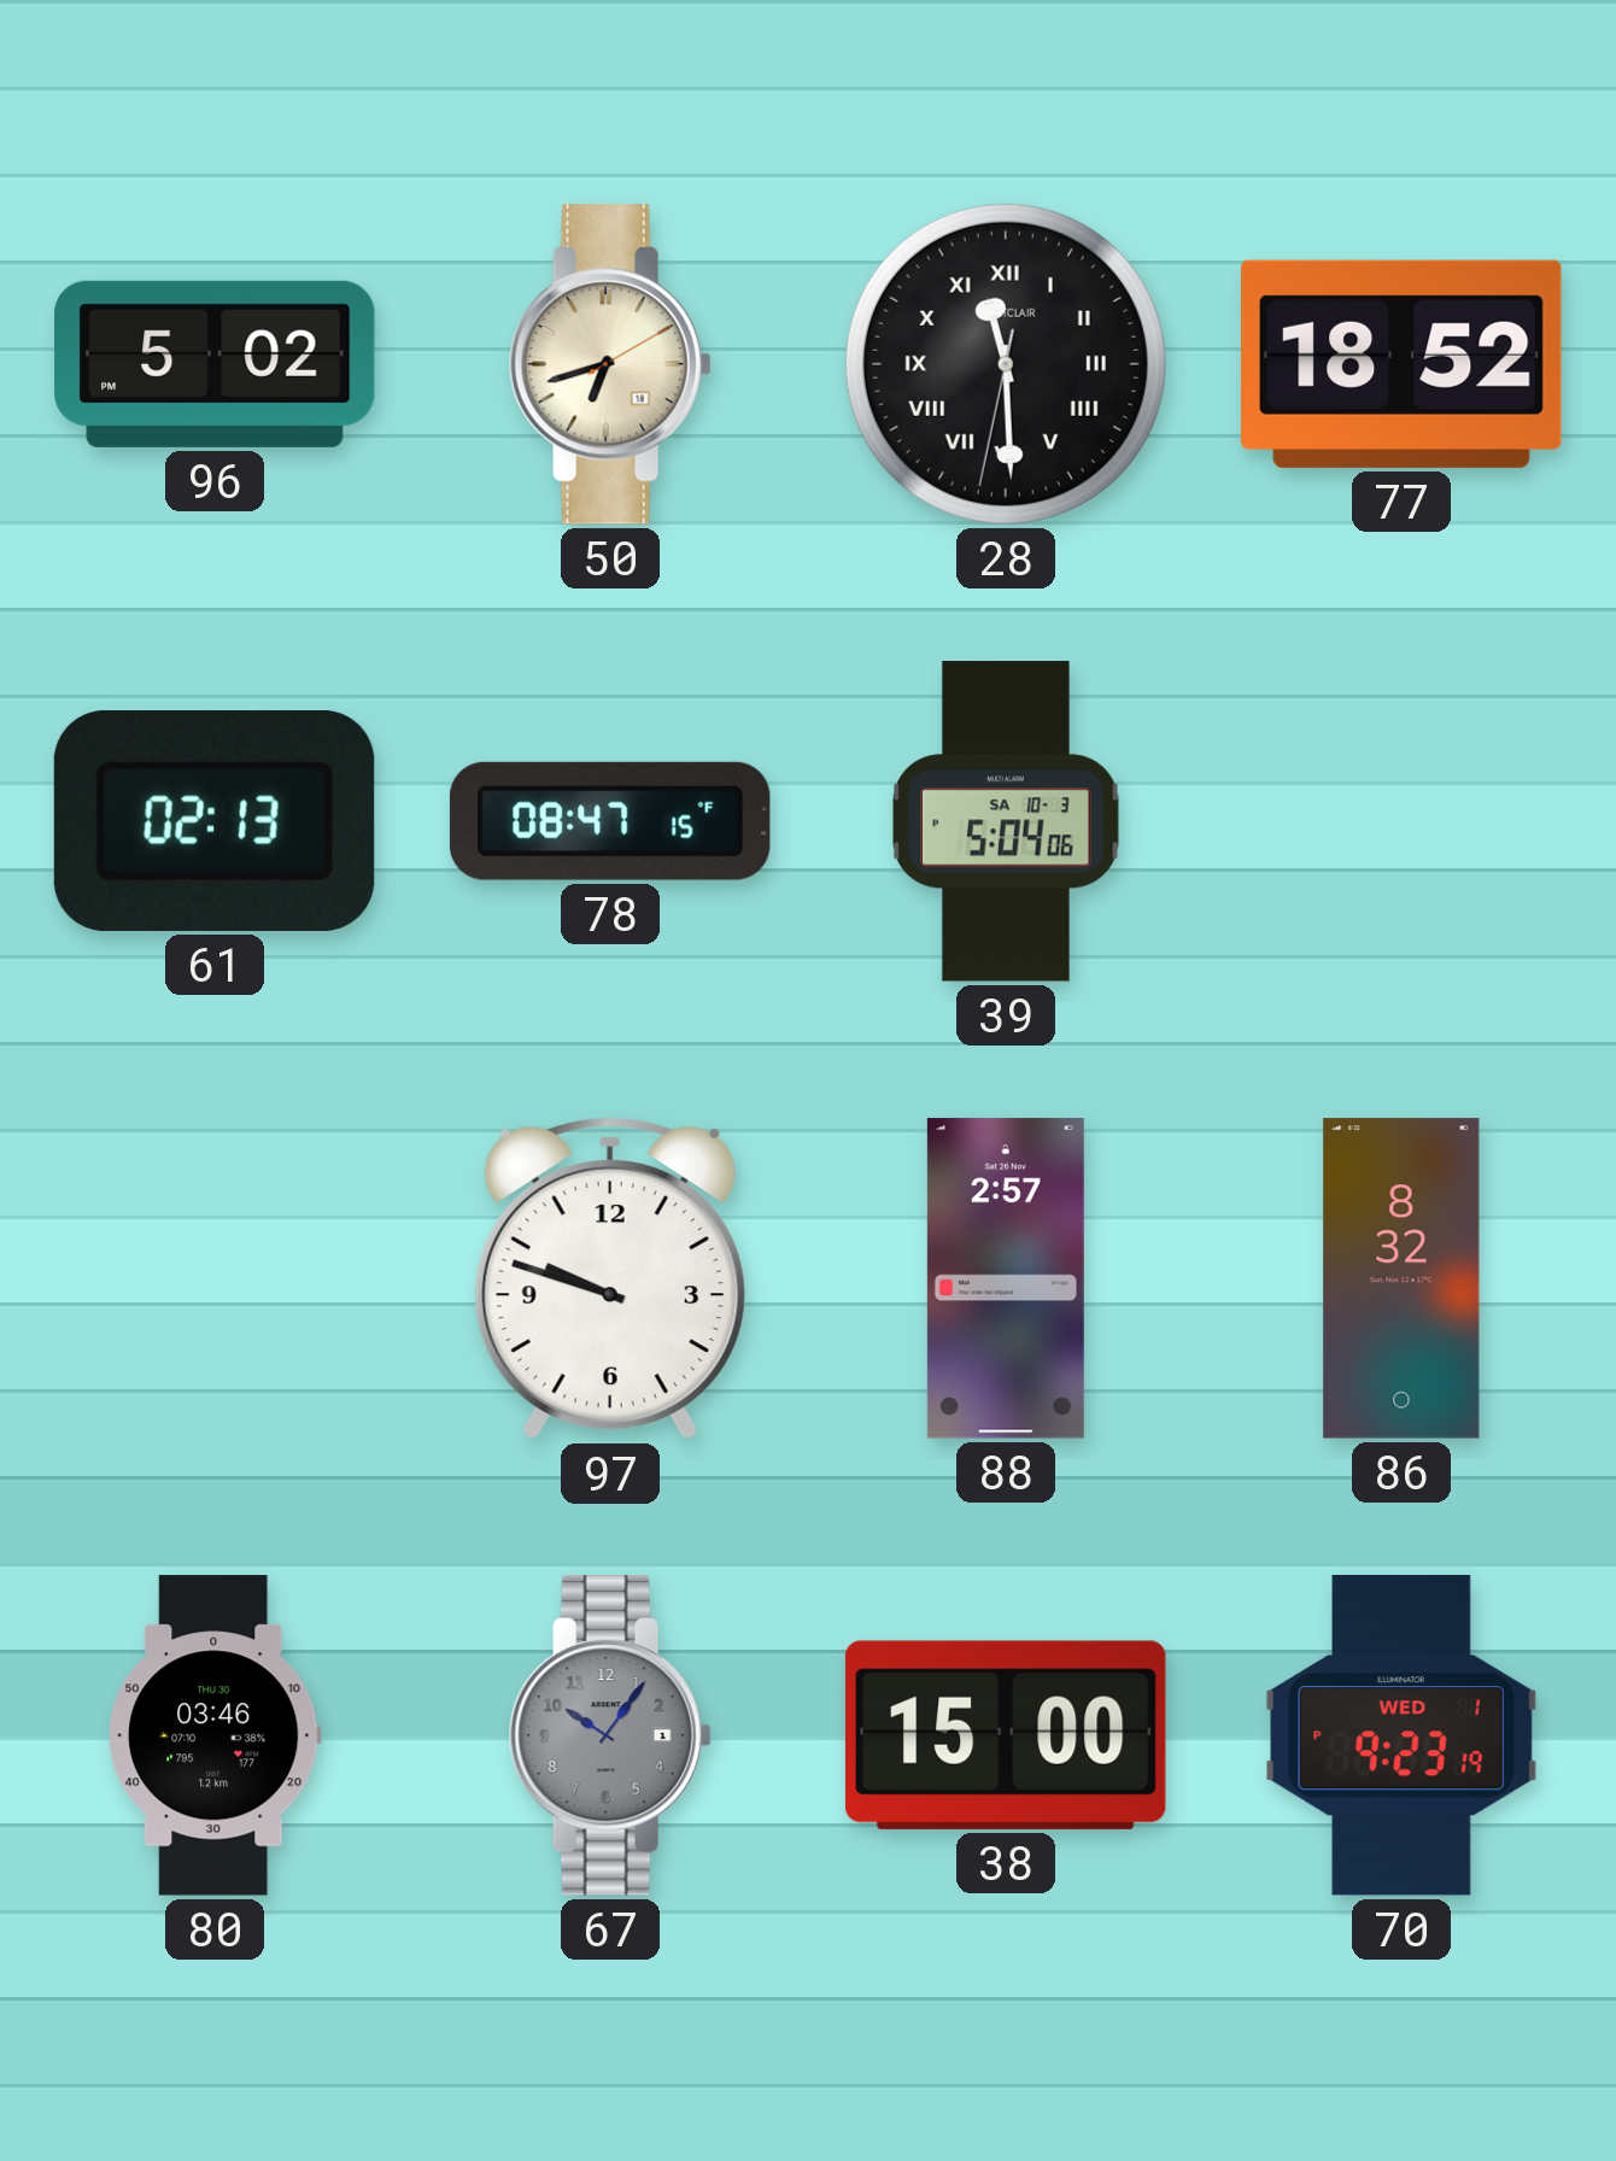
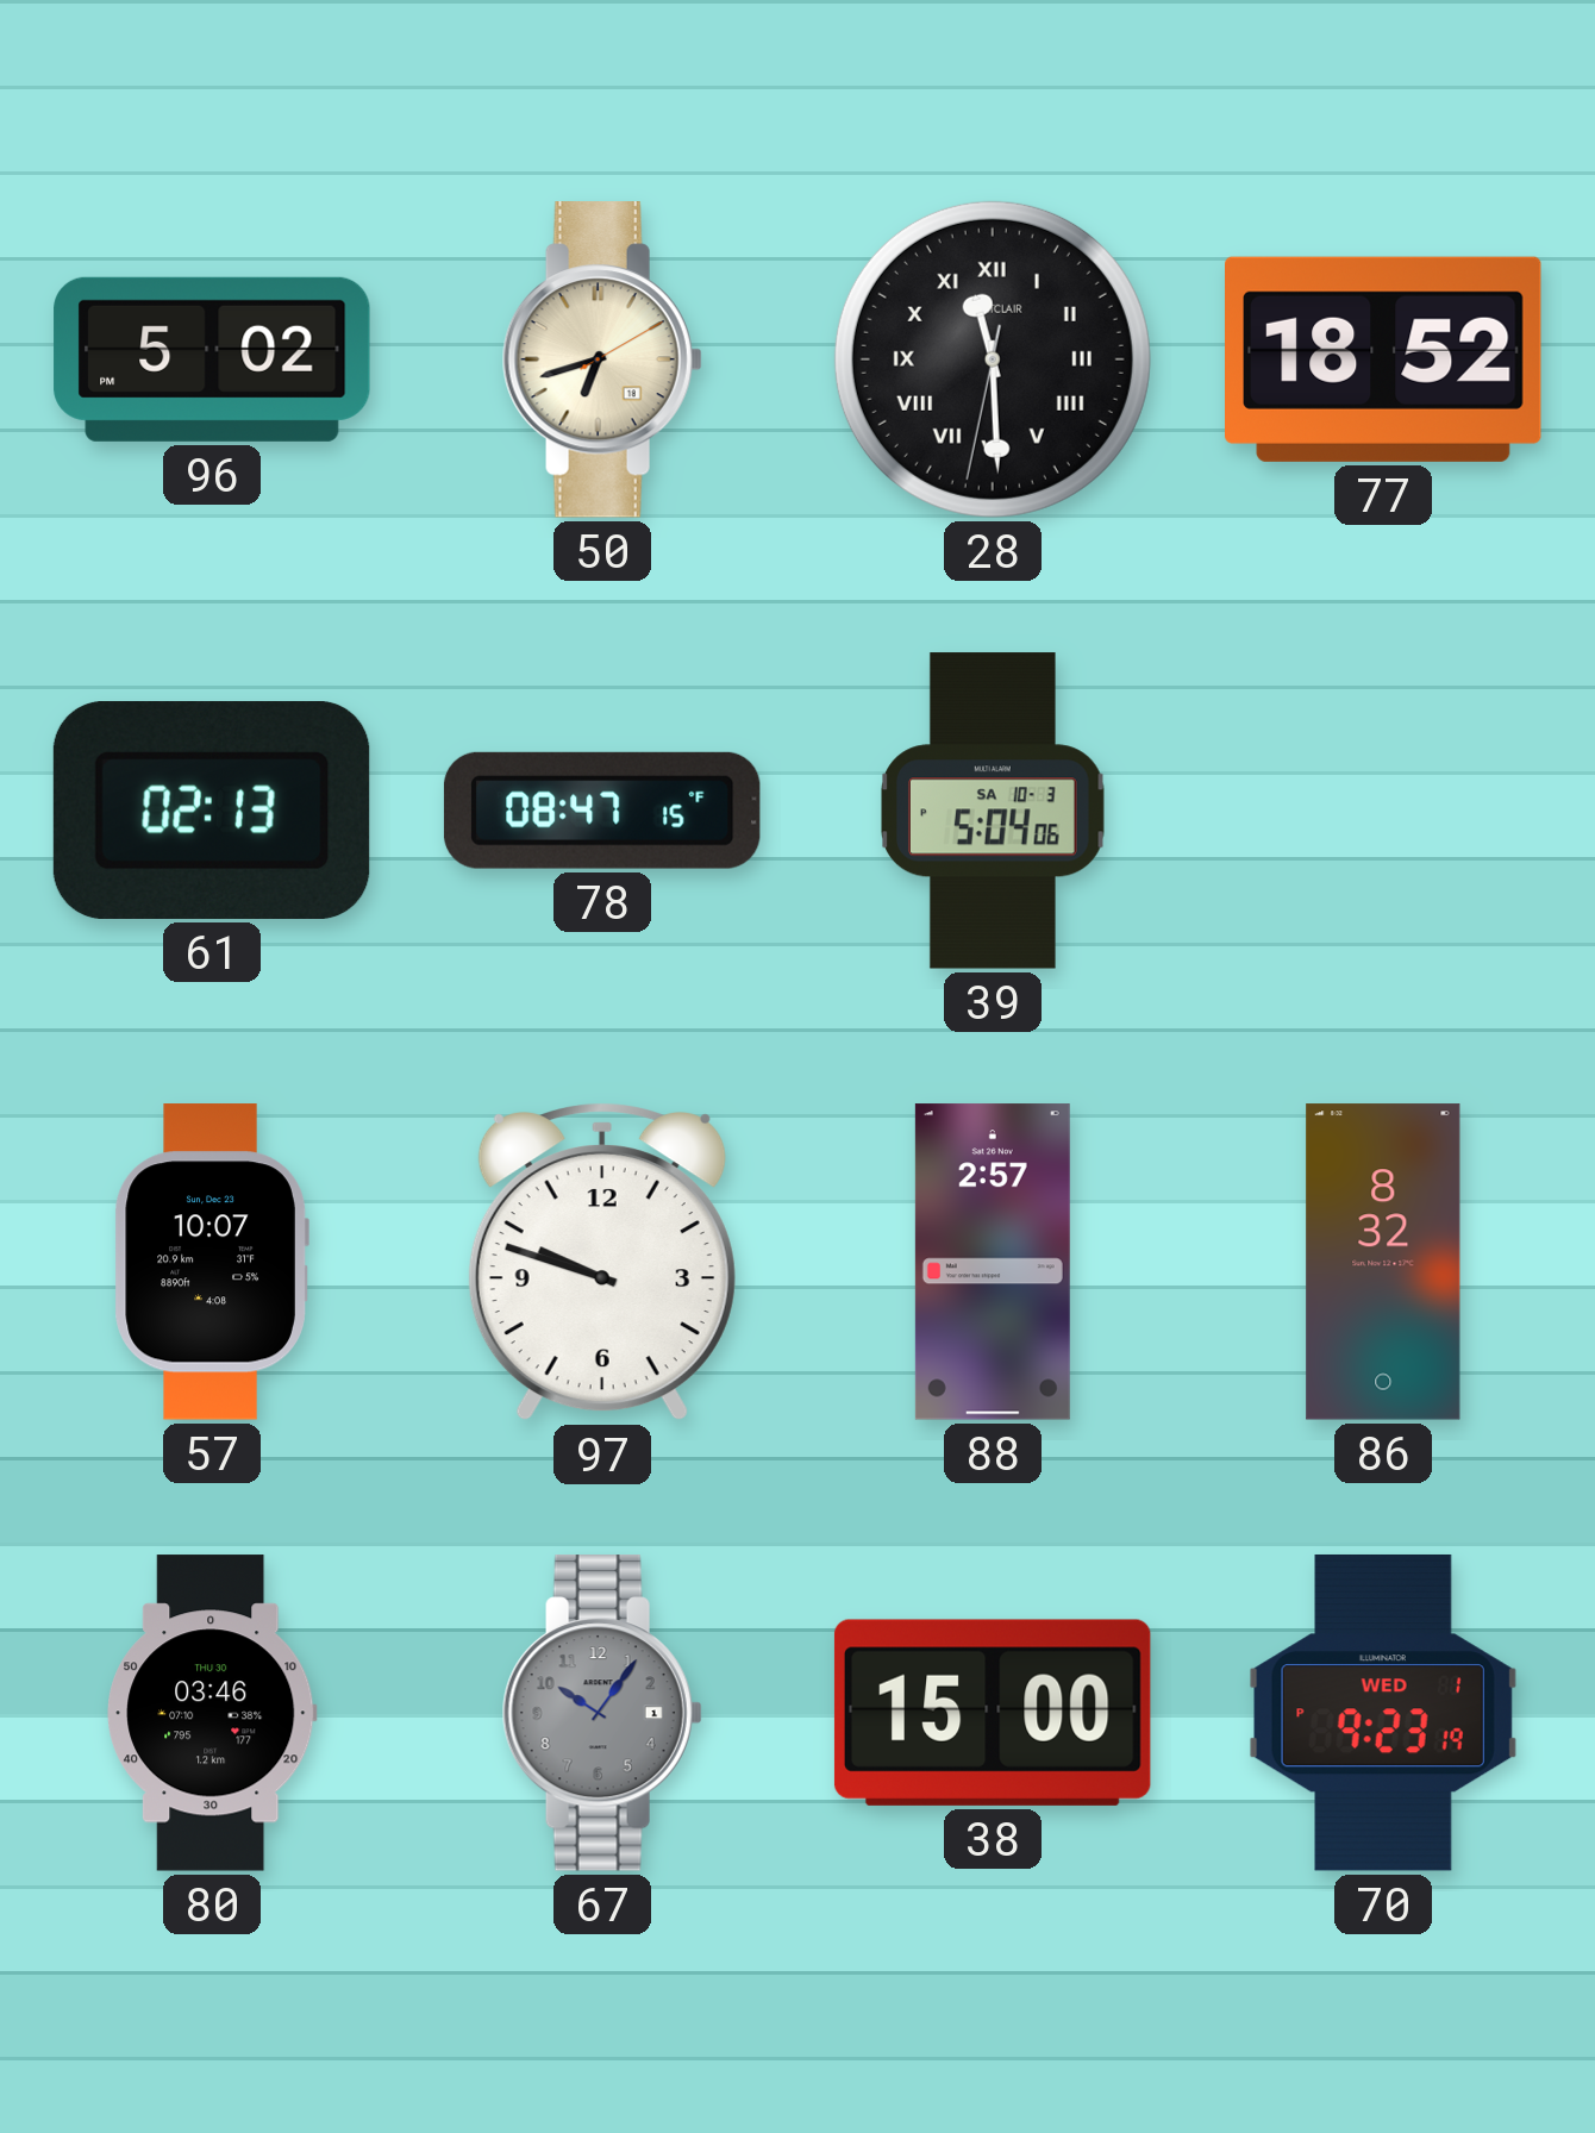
57: none -> 10:07 (212, 1262)
